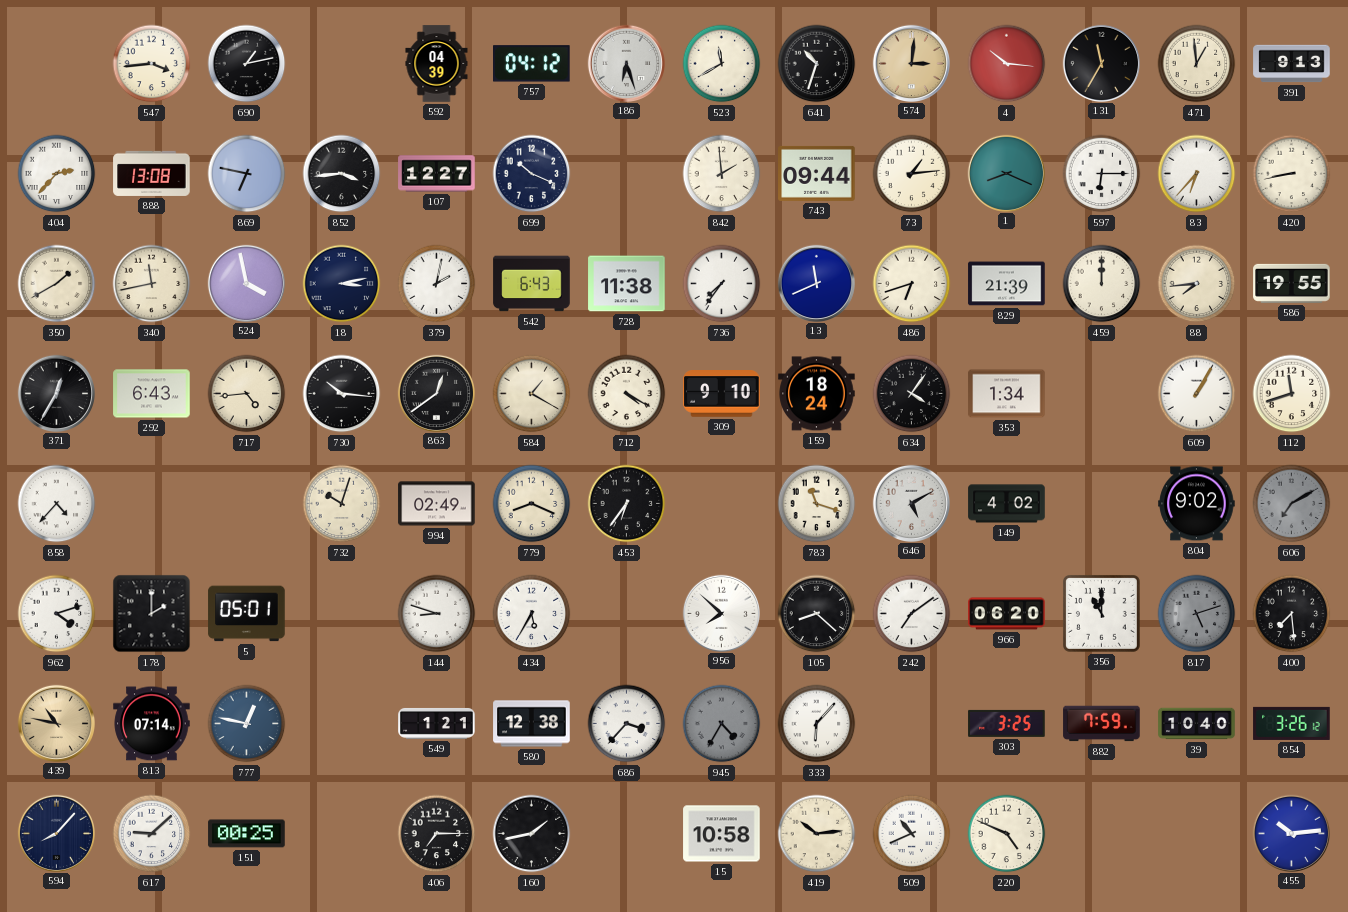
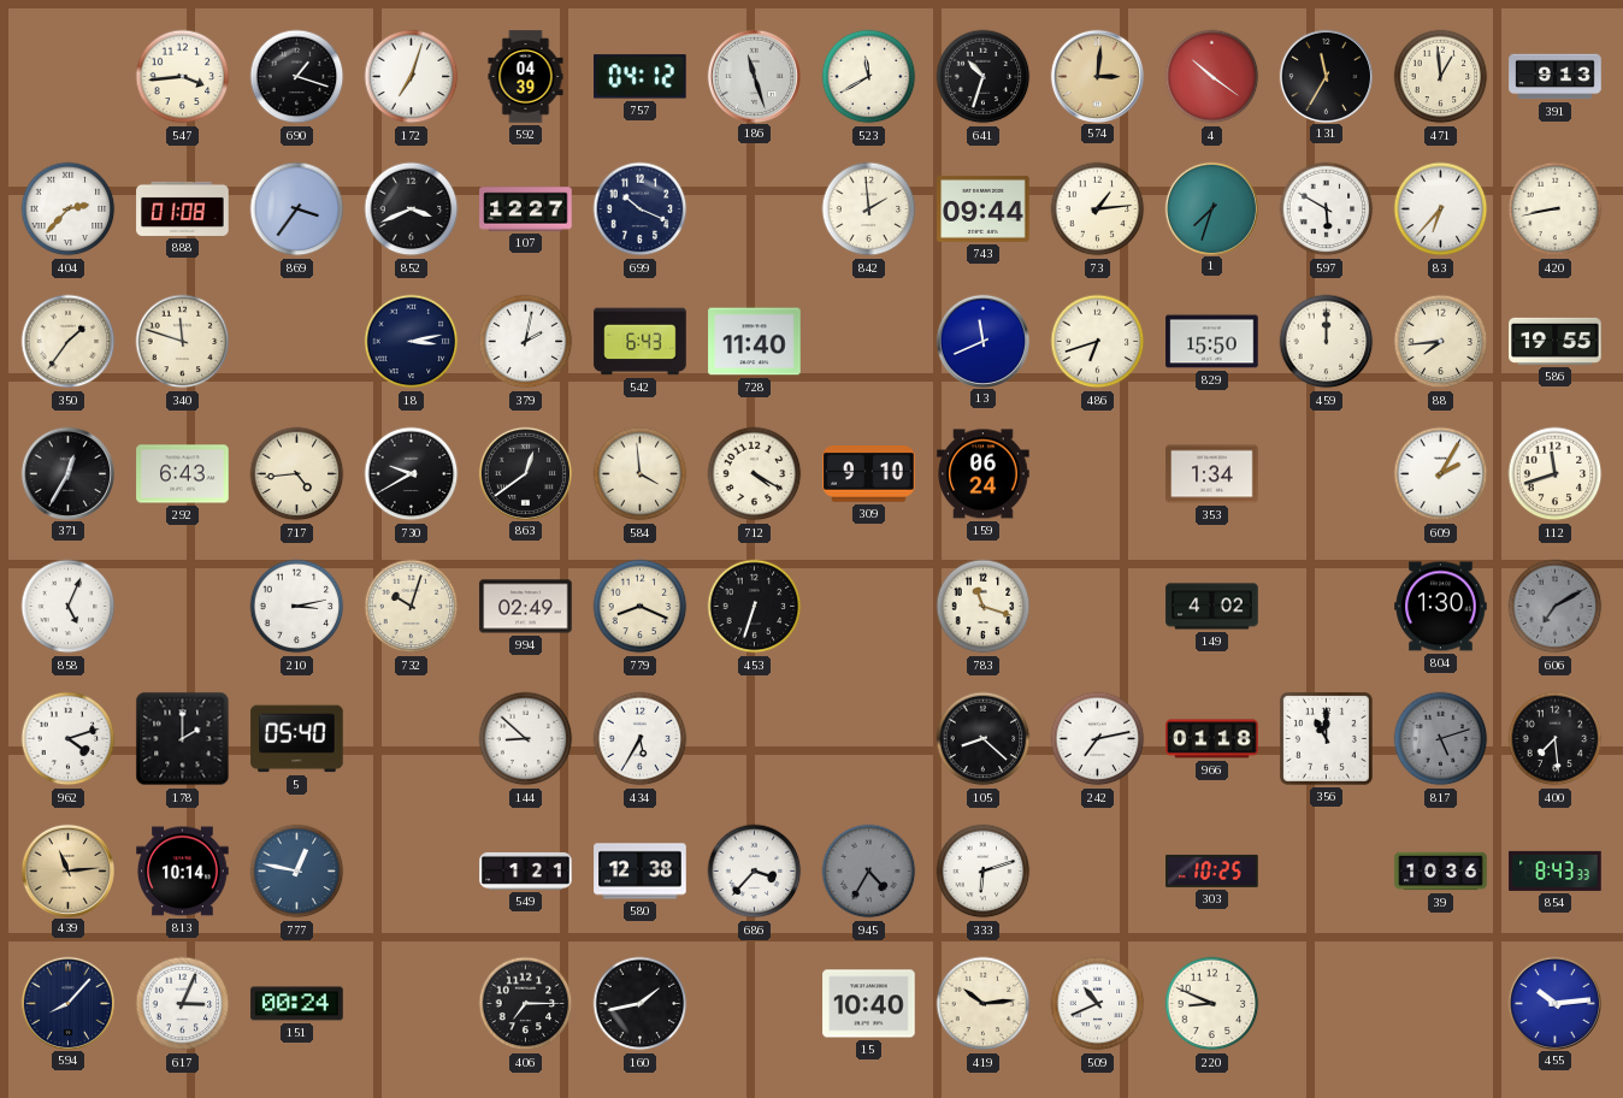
690: 1:13 -> 1:18 (297, 77)
172: none -> 7:03 (412, 77)
186: 6:27 -> 11:27 (754, 76)
4: 10:16 -> 10:21 (1212, 77)
888: 13:08 -> 01:08 (183, 208)
869: 6:47 -> 3:36 (297, 209)
852: 3:44 -> 3:41 (412, 209)
1: 8:19 -> 7:33 (1211, 208)
597: 6:15 -> 5:50 (1327, 209)
350: 1:40 -> 1:36 (69, 342)
340: 11:43 -> 11:48 (183, 342)
524: 3:58 -> none (246, 283)
728: 11:38 -> 11:40 (755, 342)
736: 7:36 -> none (722, 284)
829: 21:39 -> 15:50 (1212, 342)
730: 10:16 -> 9:40 (412, 474)
584: 1:20 -> 3:59 (641, 474)
159: 18:24 -> 06:24 (984, 474)
634: 4:06 -> none (912, 394)
609: 1:05 -> 2:05 (1441, 474)
858: 4:37 -> 5:04 (69, 607)
210: none -> 3:13 (297, 607)
453: 6:36 -> 6:33 (755, 607)
646: 5:10 -> none (911, 503)
804: 9:02 -> 1:30 (1441, 607)
5: 05:01 -> 05:40 (297, 739)
144: 8:48 -> 8:52 (526, 739)
956: 7:52 -> none (721, 613)
242: 7:09 -> 7:13 (1098, 739)
966: 06:20 -> 01:18 (1212, 739)
439: 10:47 -> 11:14 (67, 870)
813: 07:14 -> 10:14 (183, 872)
333: 6:07 -> 6:12 (984, 872)
303: 3:25 -> 10:25 (1212, 870)
882: 7:59 -> none (1102, 724)
39: 10:40 -> 10:36 (1441, 872)
854: 3:26 -> 8:43 (1556, 870)
617: 9:08 -> 3:04 (183, 1004)
151: 00:25 -> 00:24 (297, 1004)
15: 10:58 -> 10:40 (869, 1004)
220: 4:49 -> 8:49 (1212, 1004)
